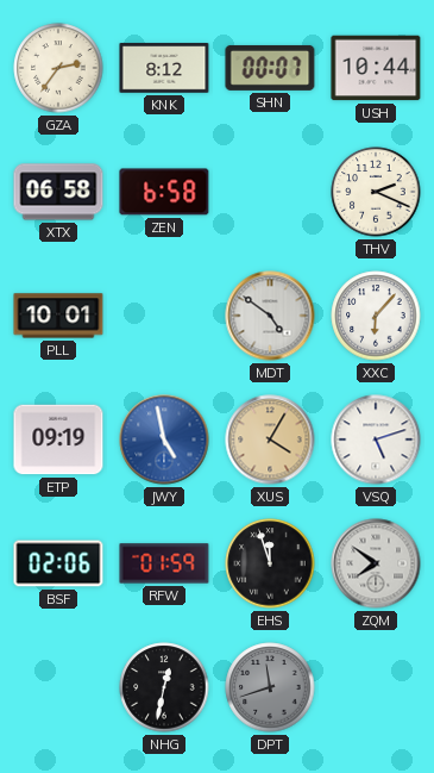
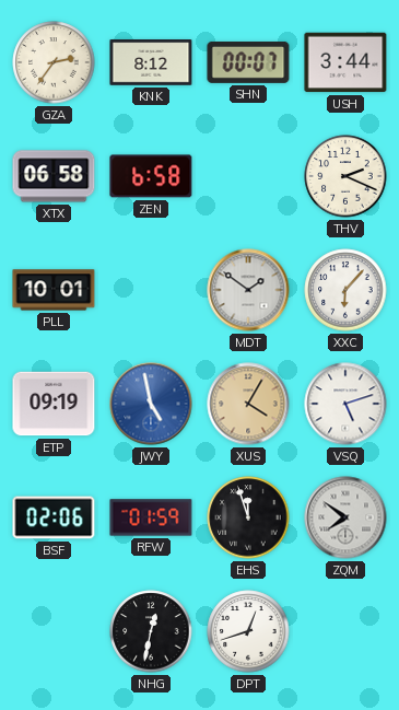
USH: 10:44 -> 3:44 (345, 62)
MDT: 4:51 -> 1:51 (248, 290)
DPT: 11:42 -> 12:42 (248, 631)
DPT dial: grey -> white (248, 631)
